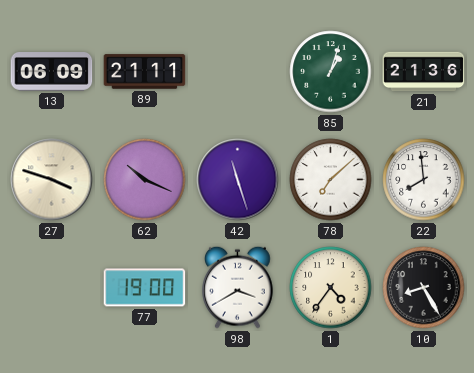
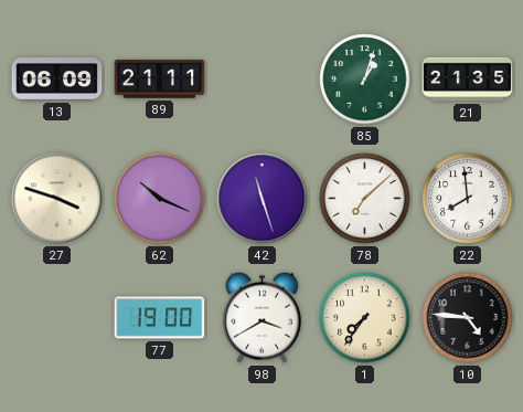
21: 21:36 -> 21:35 (468, 80)
1: 4:36 -> 7:36 (365, 318)
10: 8:25 -> 4:46 (468, 318)
